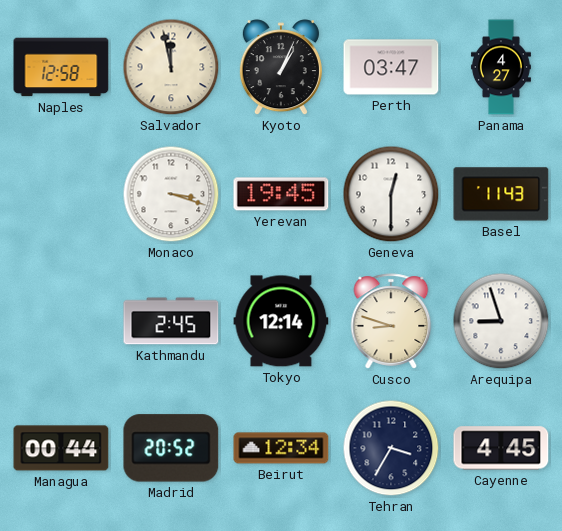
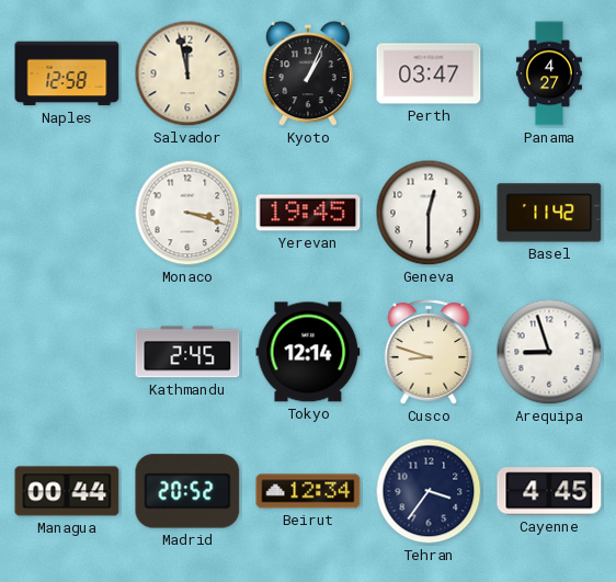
Basel: 11:43 -> 11:42 (549, 213)
Tehran: 3:35 -> 3:36 (429, 491)
